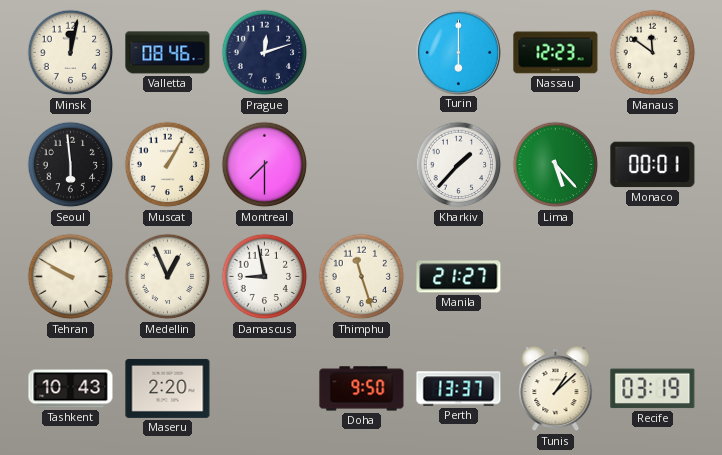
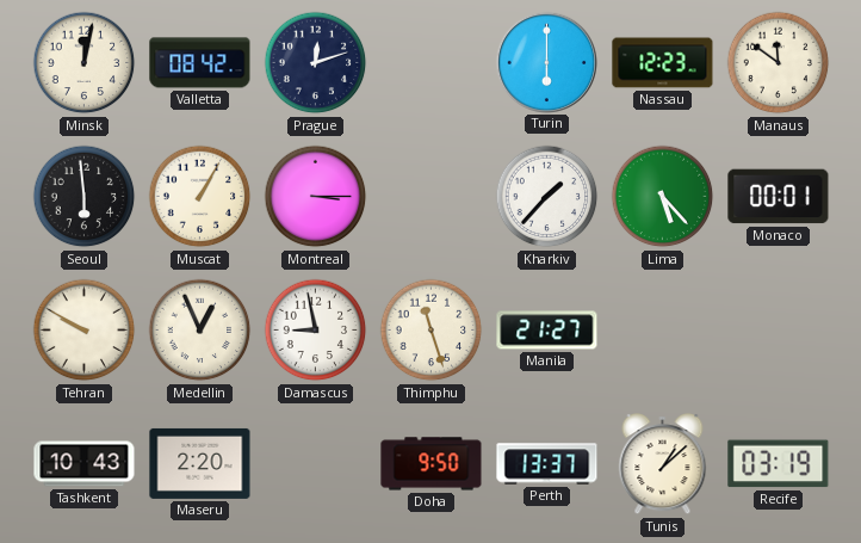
Valletta: 08:46 -> 08:42 (200, 63)
Montreal: 7:30 -> 3:15 (316, 197)
